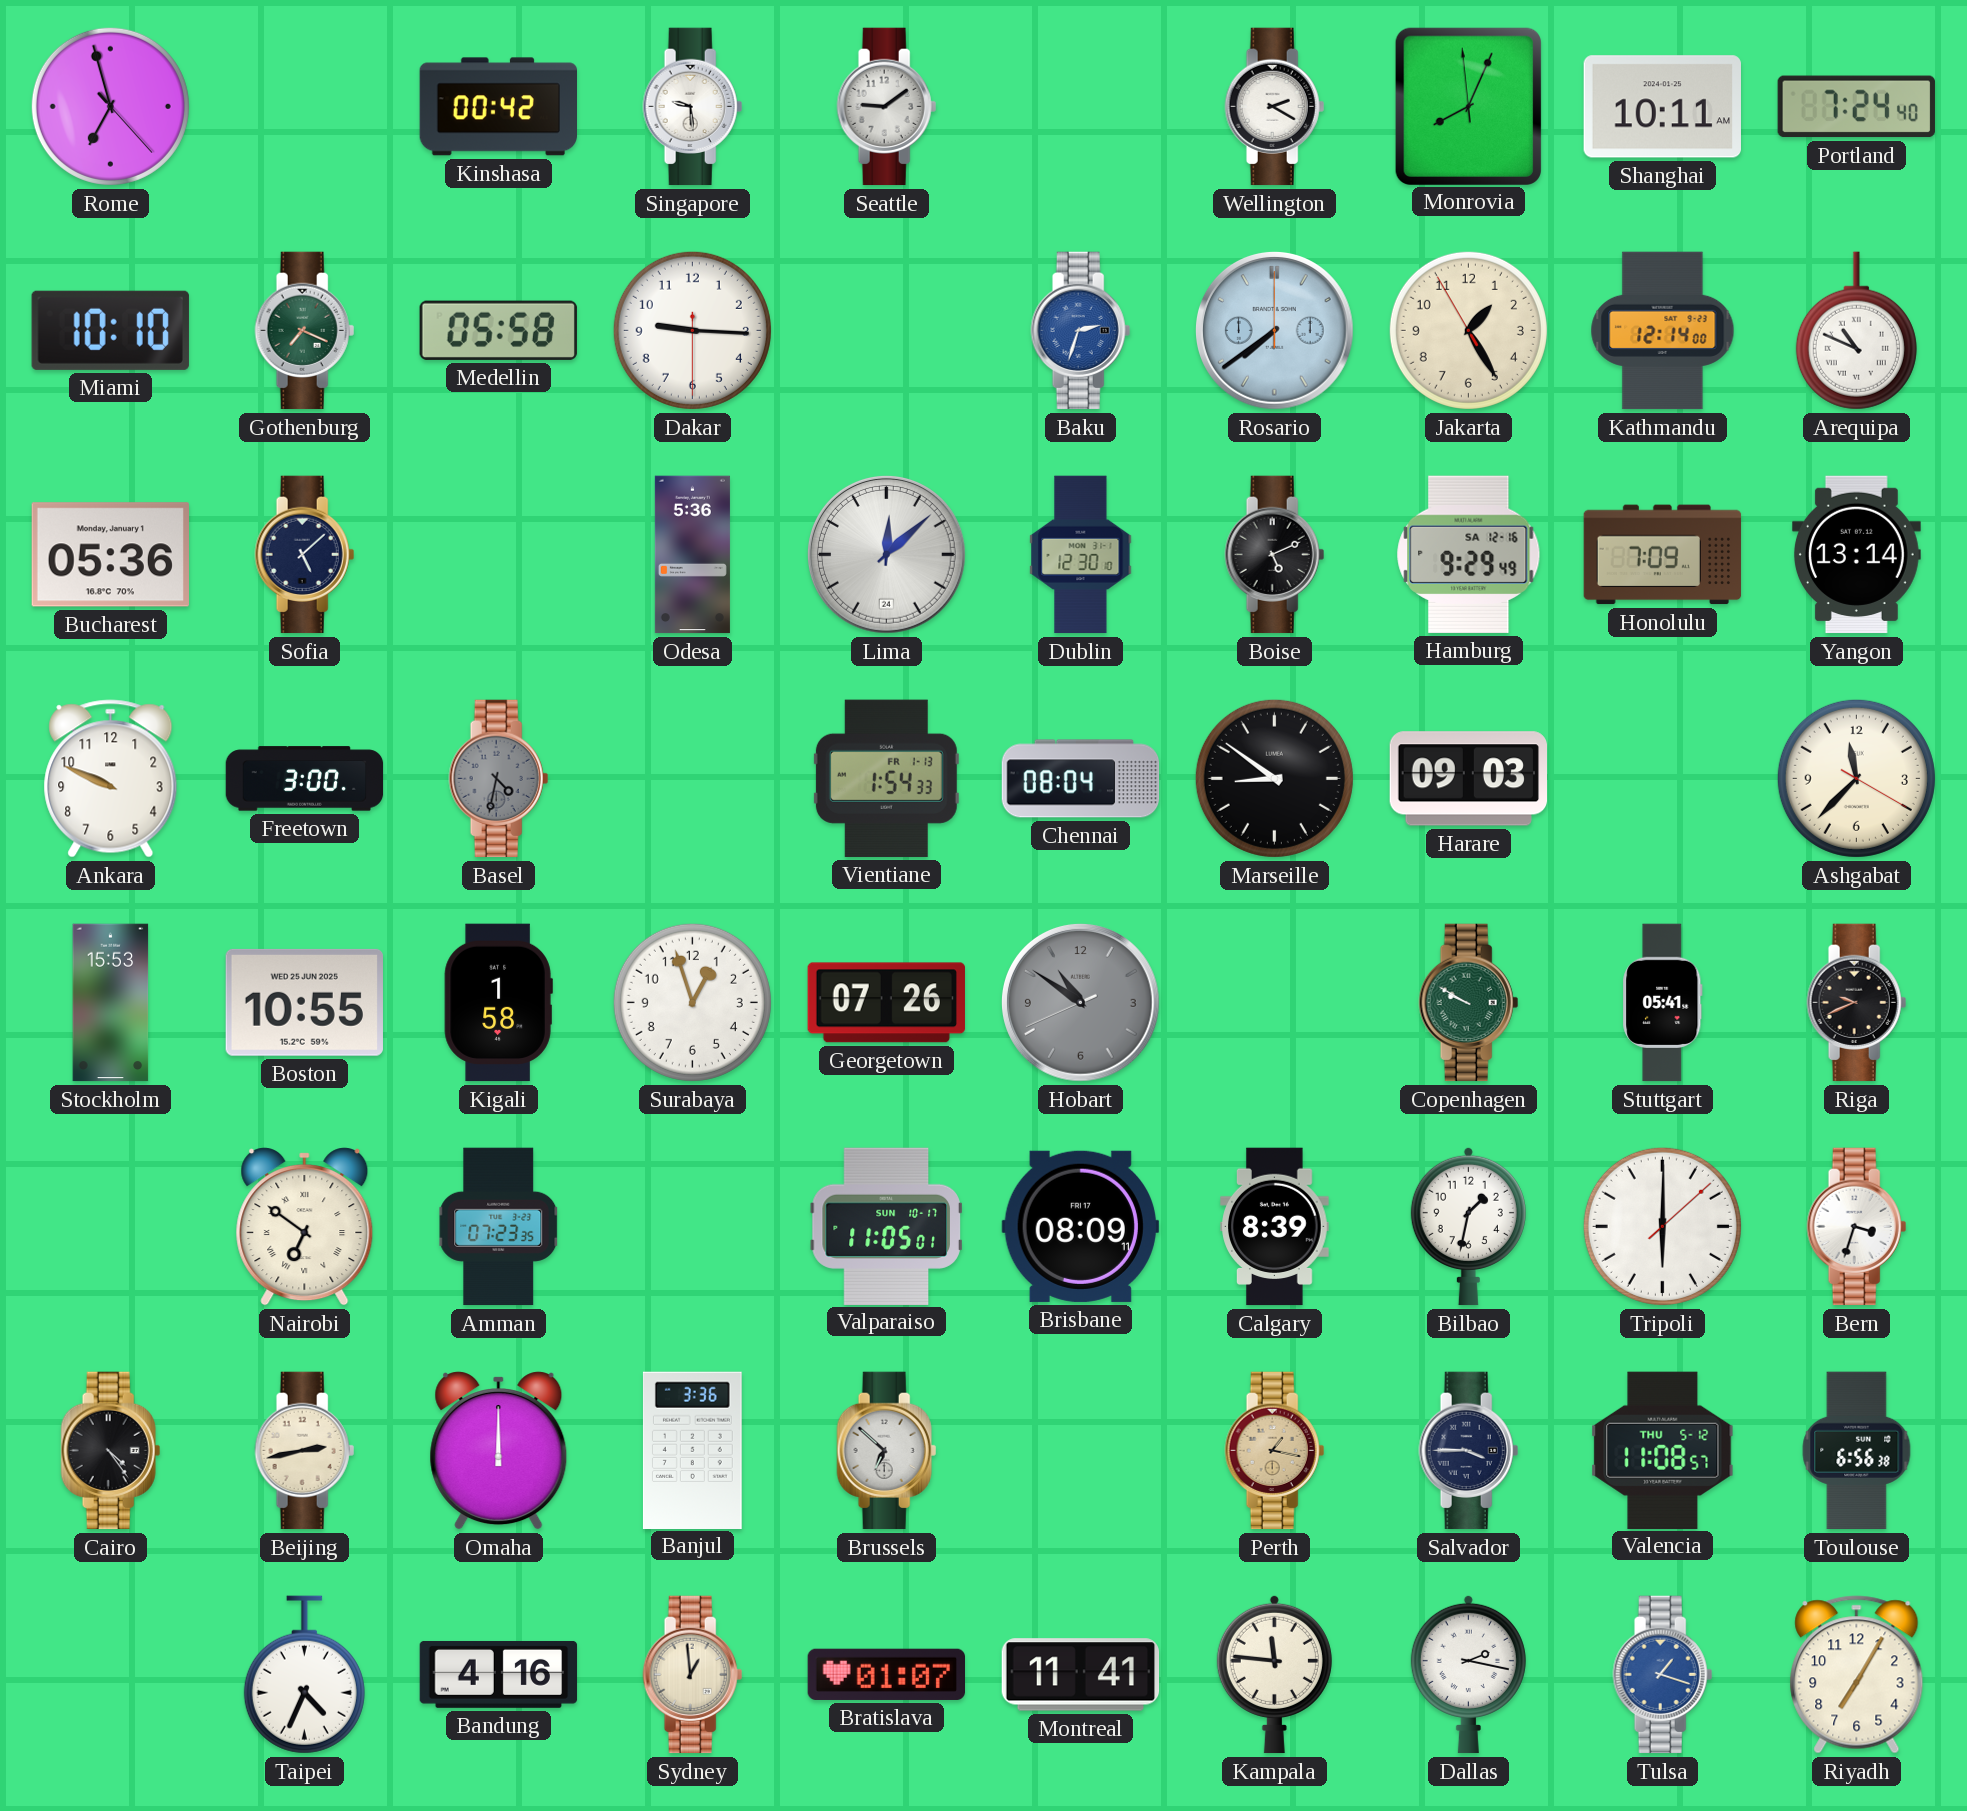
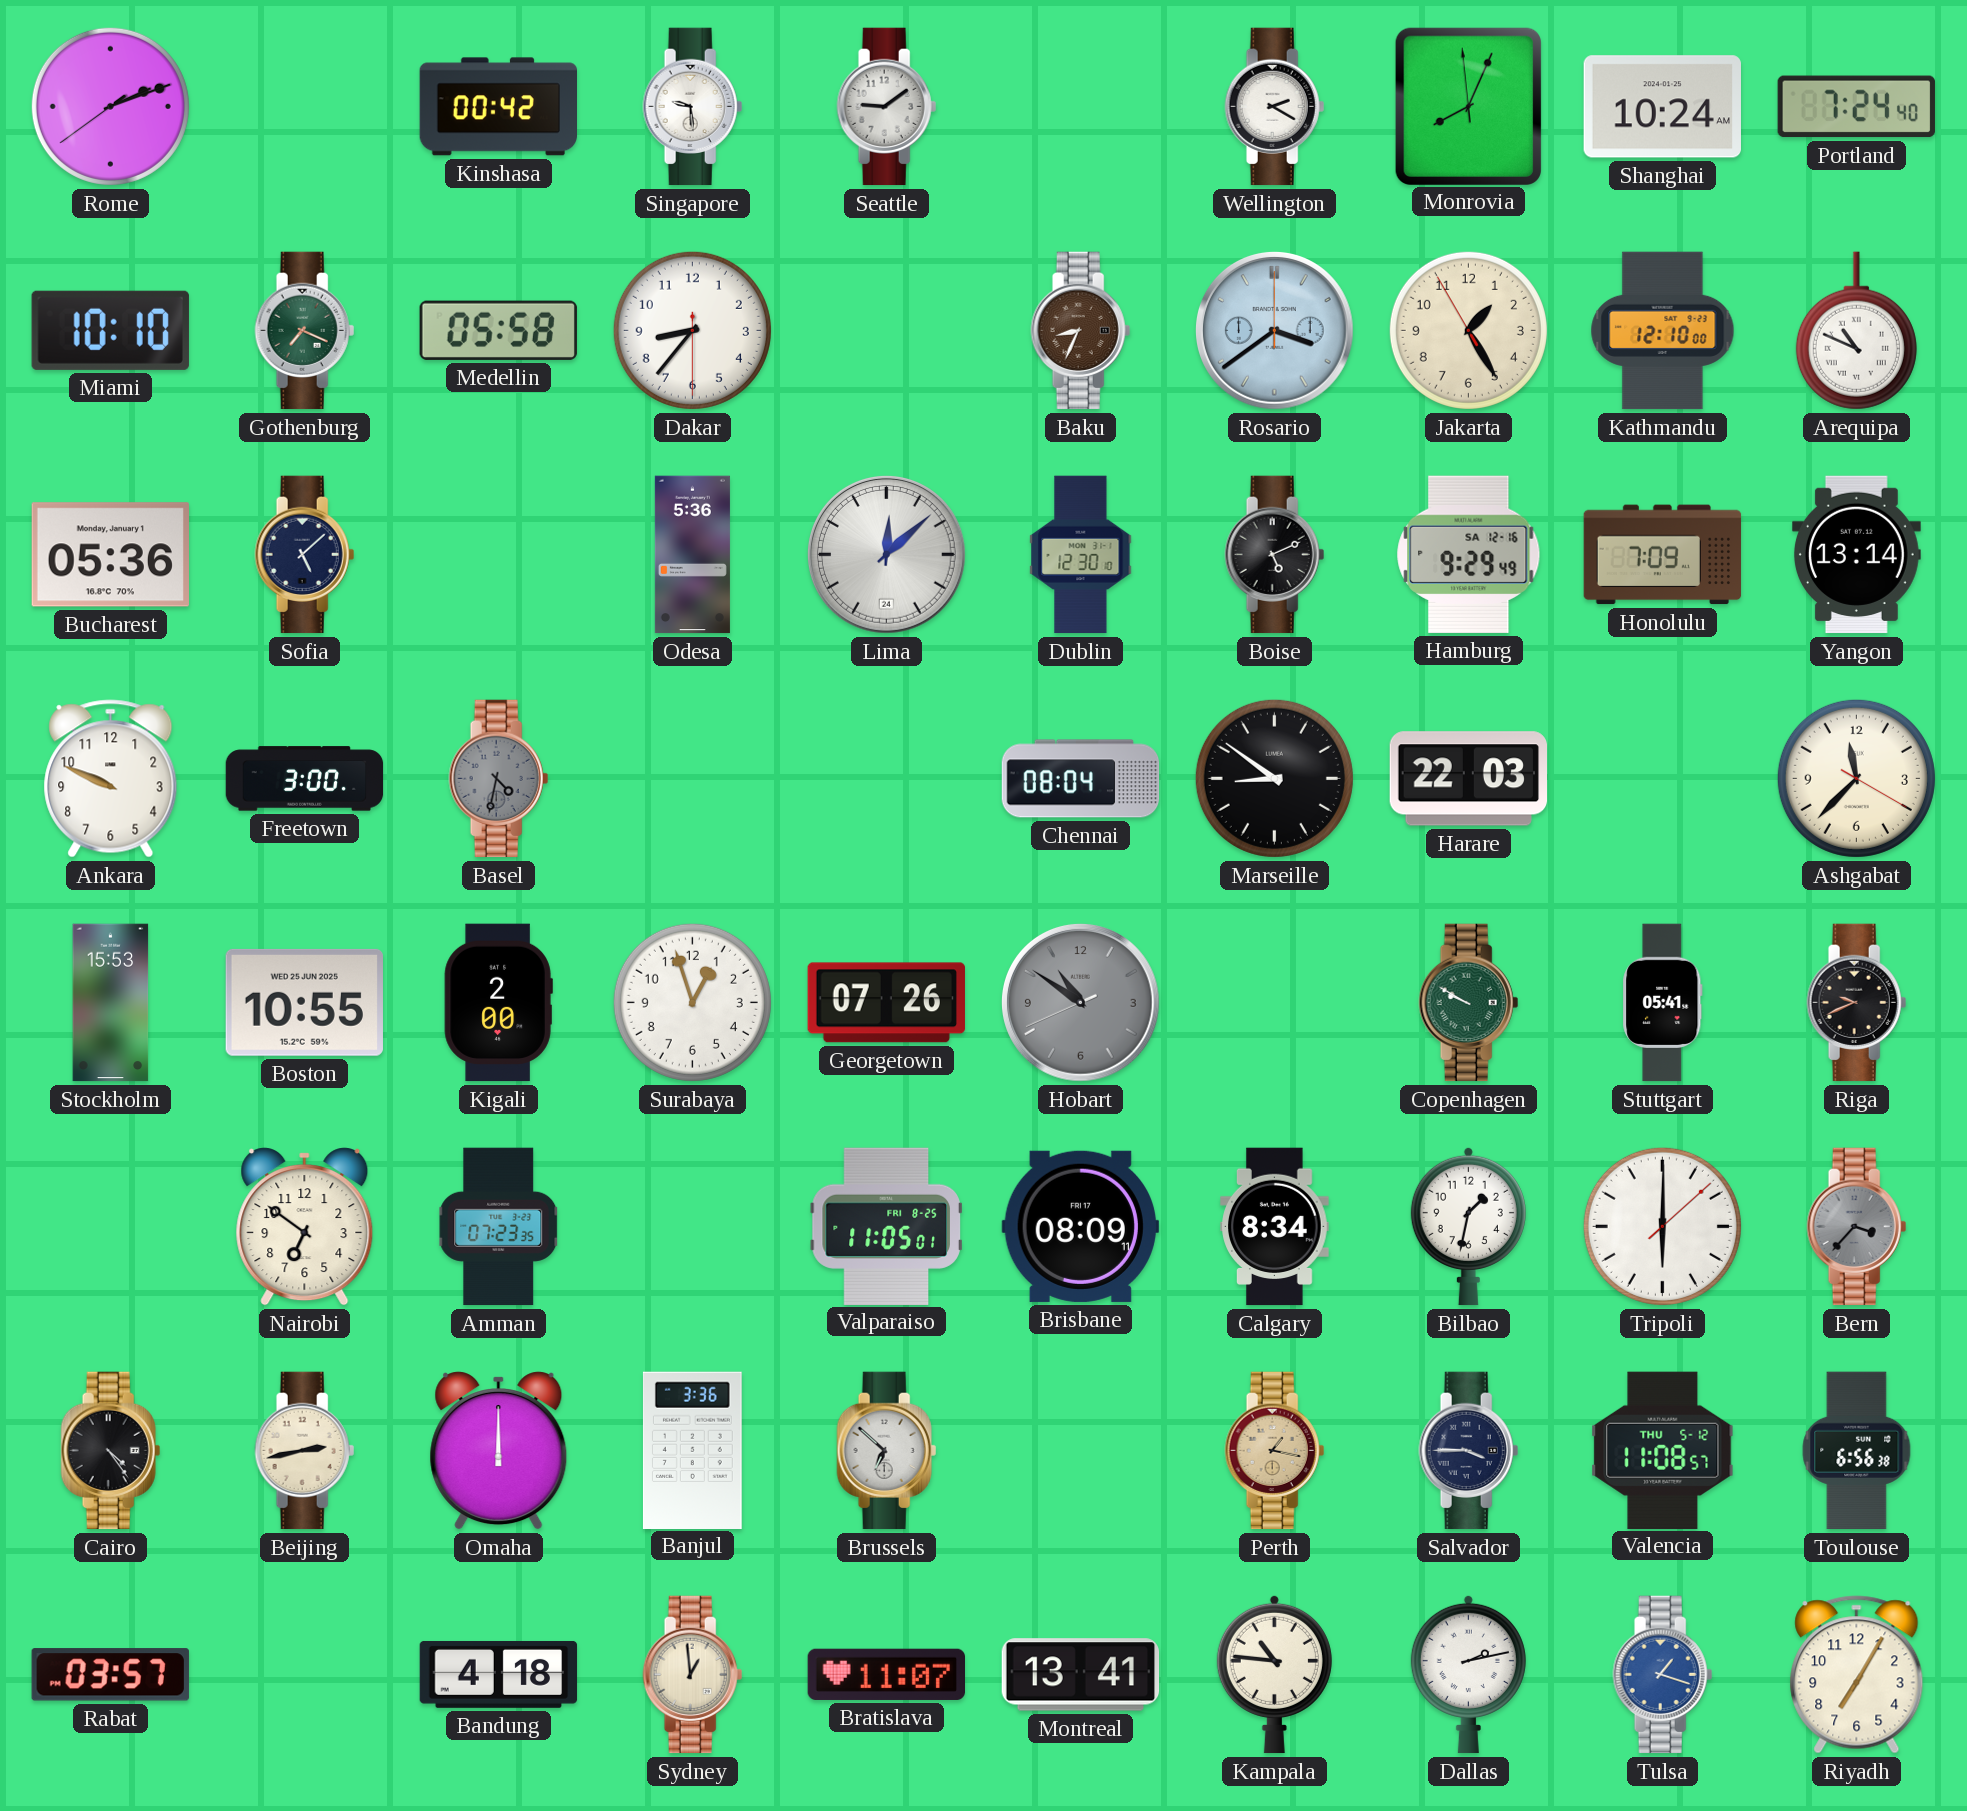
Rome: 6:57 -> 2:11 (110, 106)
Shanghai: 10:11 -> 10:24 (1662, 107)
Dakar: 9:15 -> 8:36 (692, 330)
Baku: 2:33 -> 8:34 (1081, 331)
Baku dial: blue -> brown (1081, 331)
Rosario: 7:39 -> 3:39 (1275, 331)
Kathmandu: 12:14 -> 12:10 (1663, 331)
Vientiane: 1:54 -> none (886, 778)
Harare: 09:03 -> 22:03 (1468, 779)
Kigali: 1:58 -> 2:00 (498, 1003)
Nairobi numerals: Roman -> Arabic (305, 1227)
Valparaiso date: SUN 10-17 -> FRI 8-25 (886, 1226)
Calgary: 8:39 -> 8:34 (1275, 1227)
Bern: 3:33 -> 3:37 (1857, 1227)
Bern dial: white -> grey (1857, 1227)
Rabat: none -> 03:57 (110, 1675)
Taipei: 4:34 -> none (304, 1675)
Bandung: 4:16 -> 4:18 (499, 1674)
Bratislava: 01:07 -> 11:07 (886, 1674)
Montreal: 11:41 -> 13:41 (1081, 1675)
Kampala: 11:46 -> 10:46 (1274, 1674)
Dallas: 2:17 -> 2:13 (1468, 1674)
